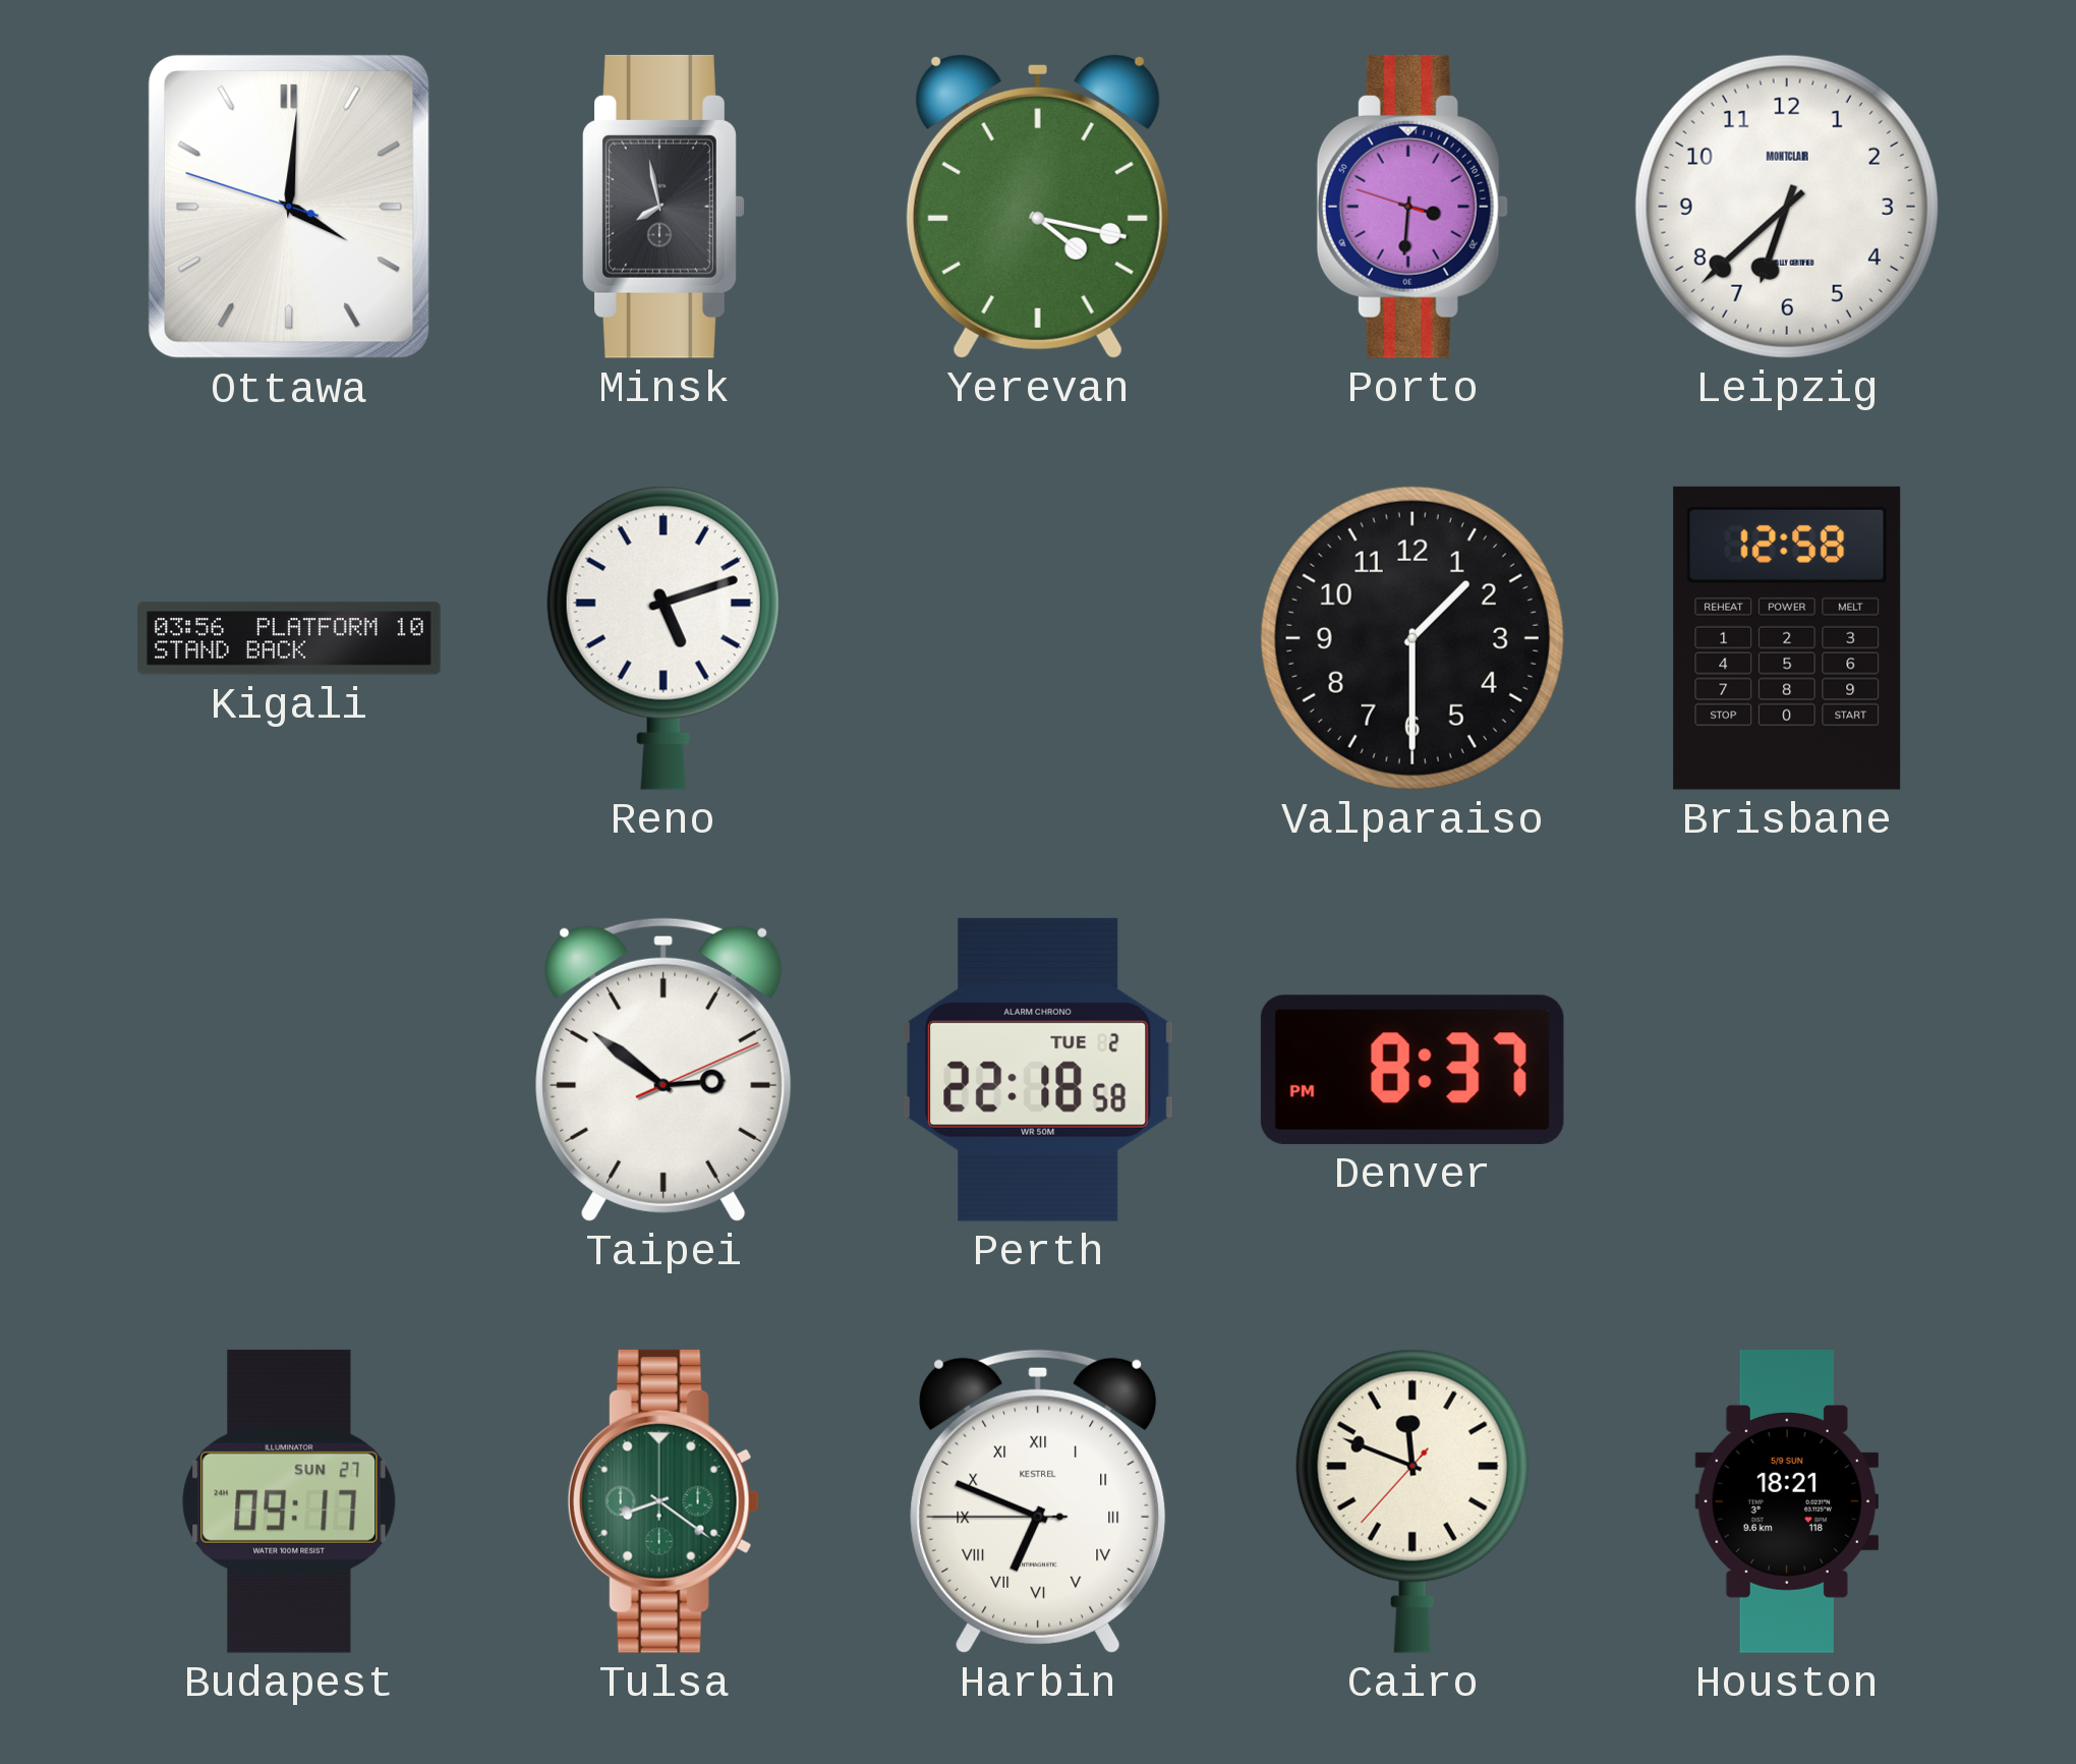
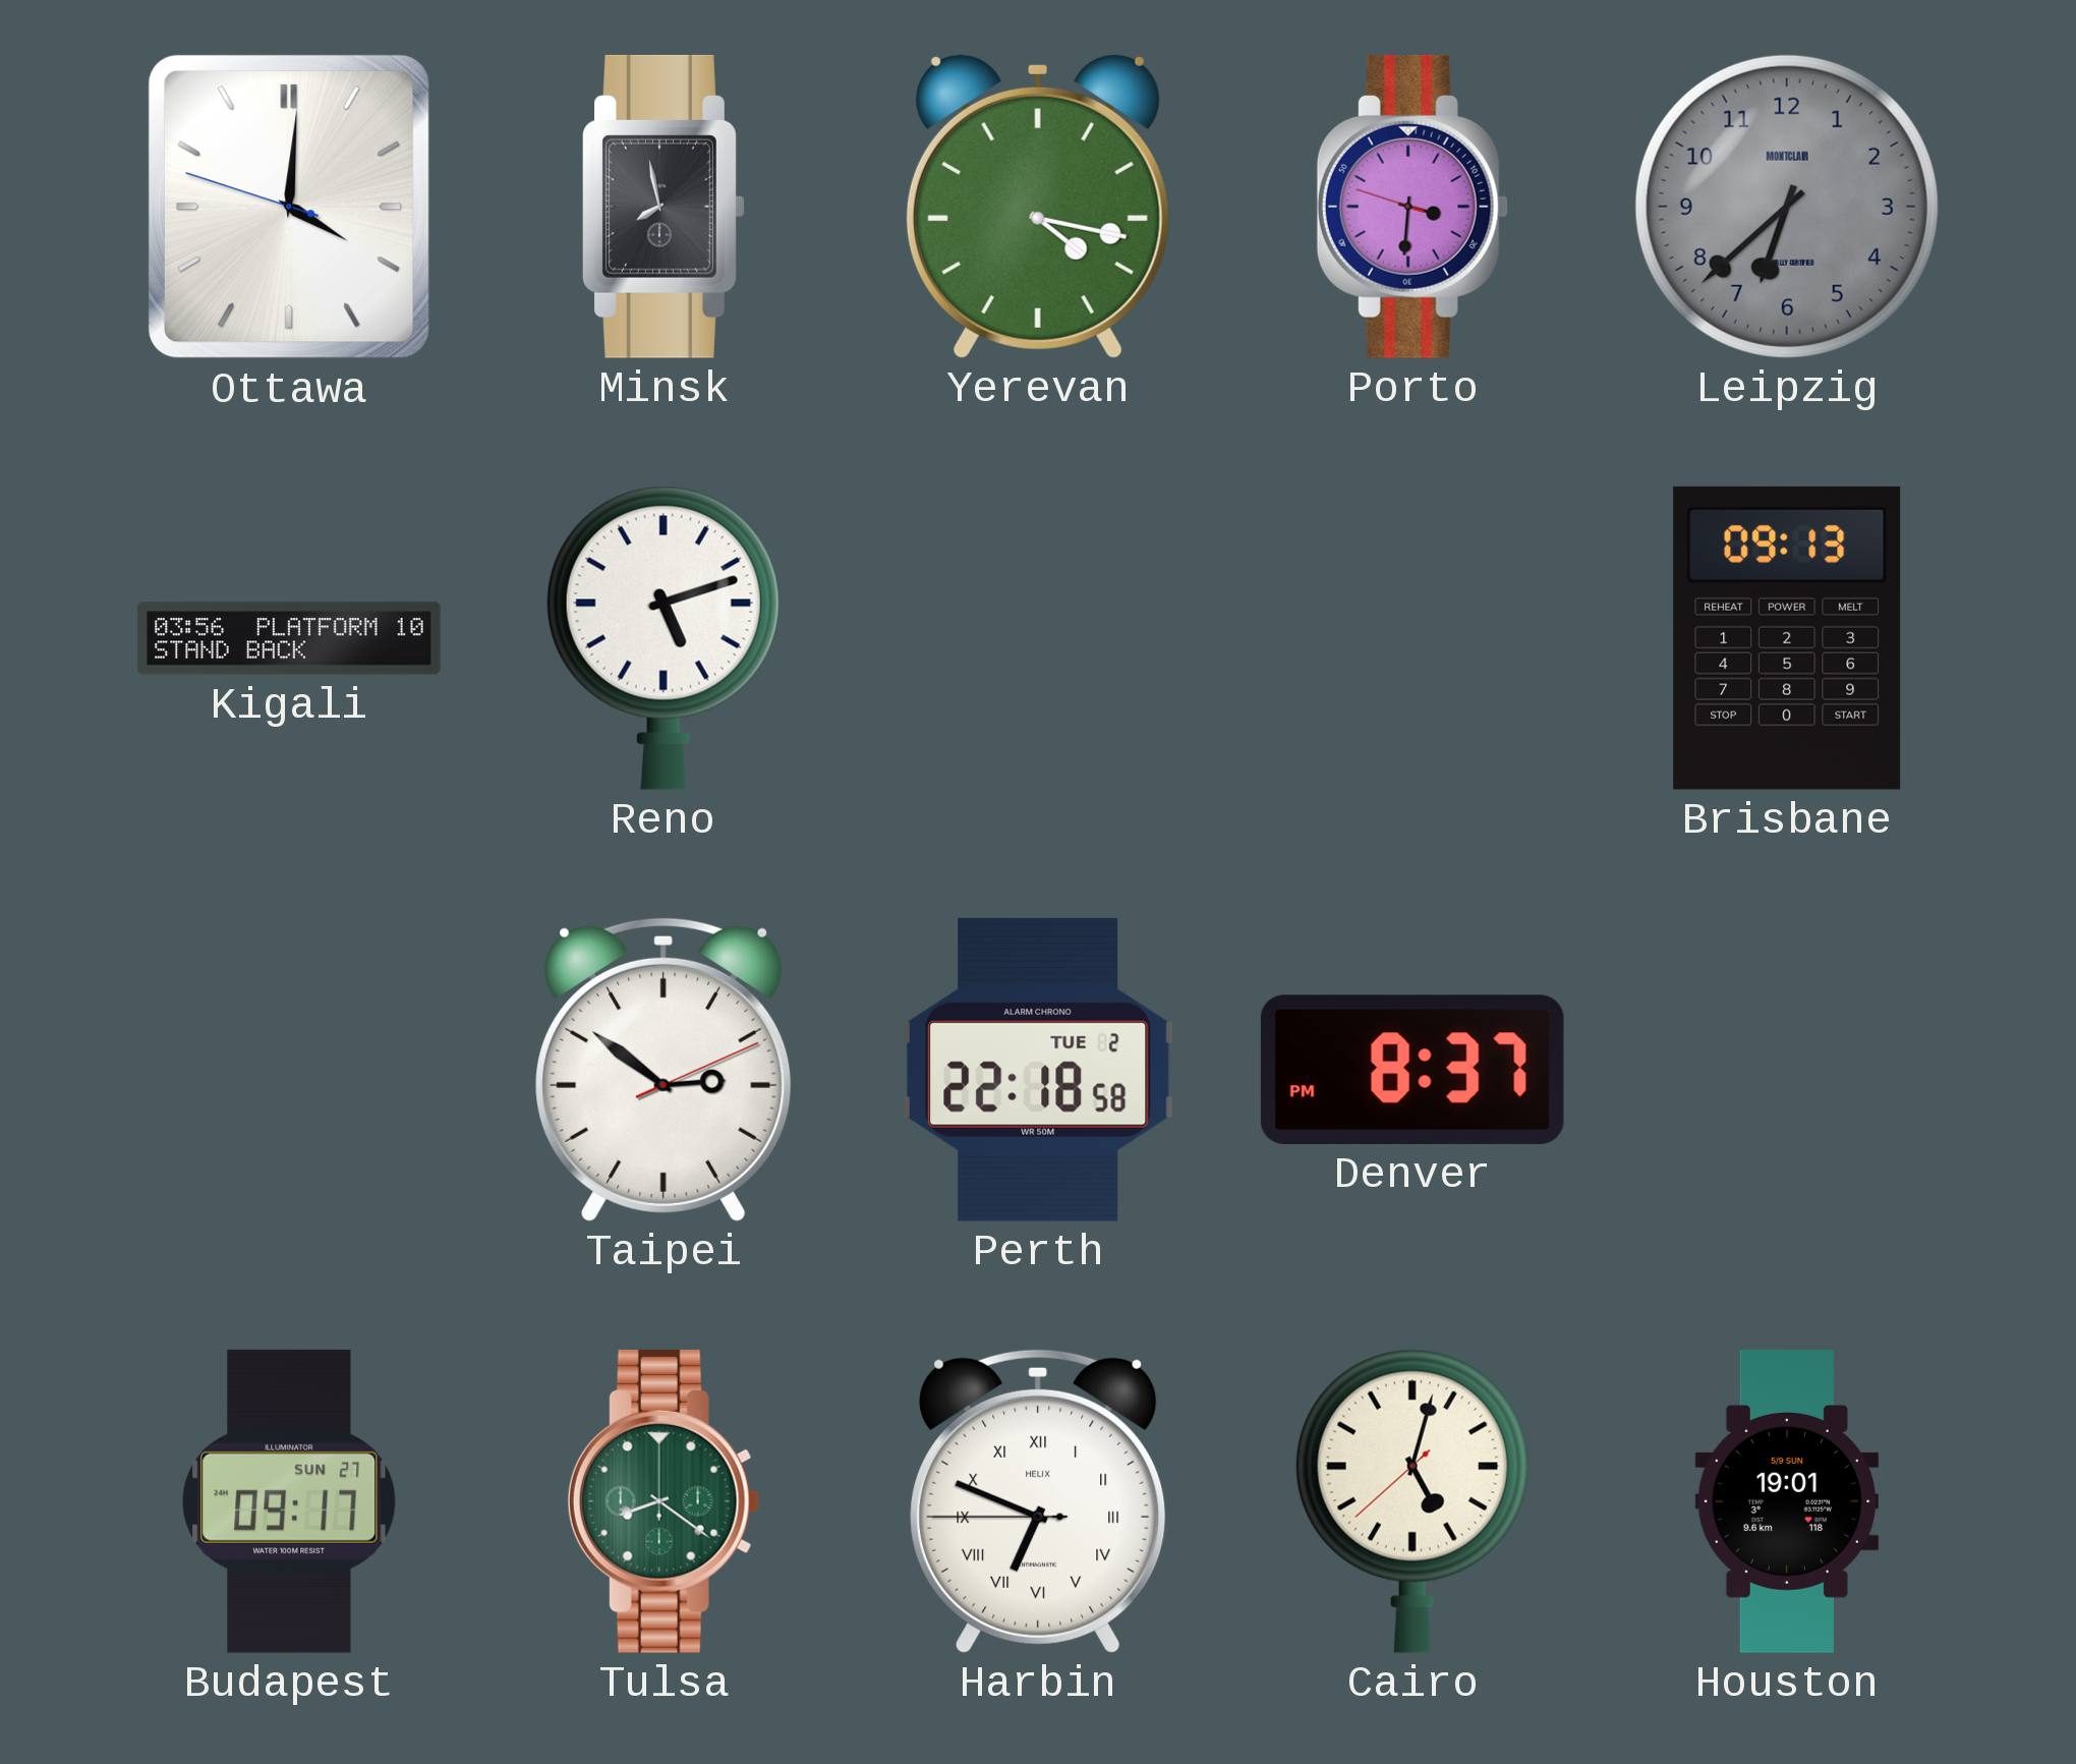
Leipzig dial: white -> grey (1787, 207)
Valparaiso: 1:30 -> none (1412, 638)
Brisbane: 12:58 -> 09:13 (1787, 638)
Harbin brand: KESTREL -> HELIX (1038, 1501)
Cairo: 11:48 -> 5:02 (1412, 1501)
Houston: 18:21 -> 19:01 (1787, 1502)
